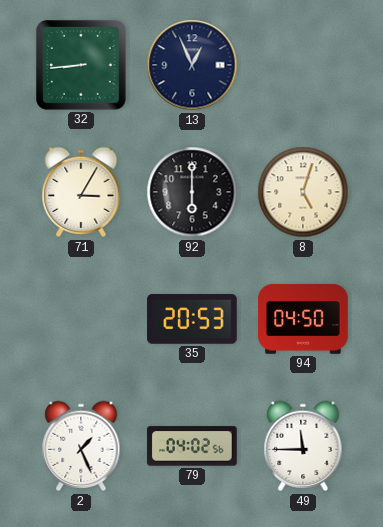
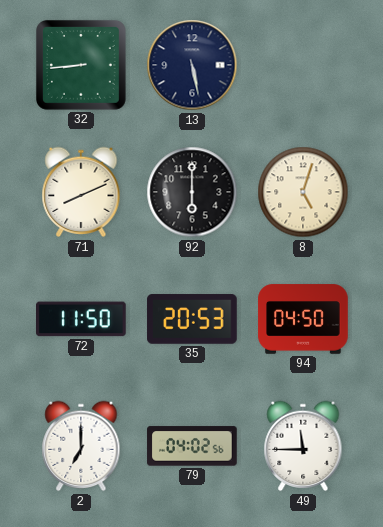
13: 12:56 -> 5:28 (192, 65)
71: 3:05 -> 8:11 (81, 192)
72: none -> 11:50 (82, 319)
2: 1:26 -> 7:00 (81, 446)
